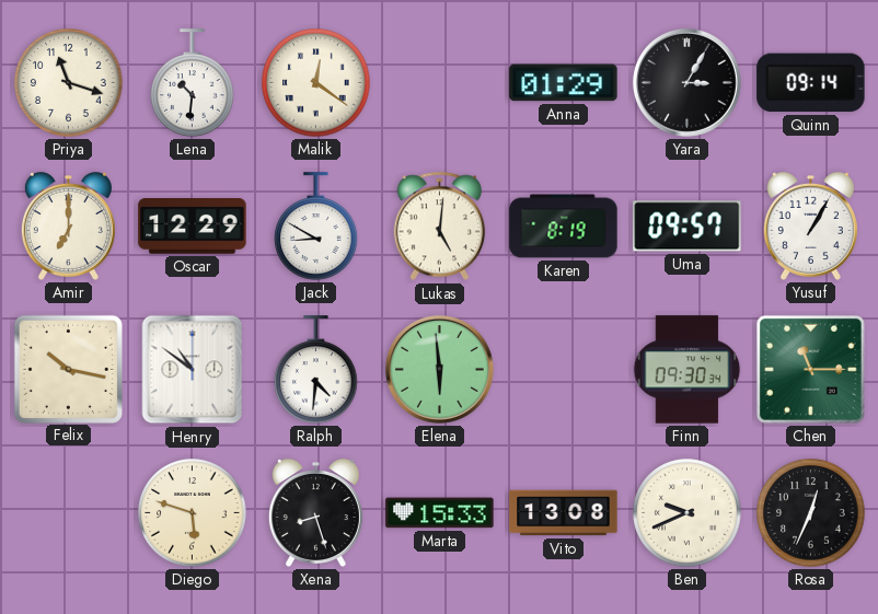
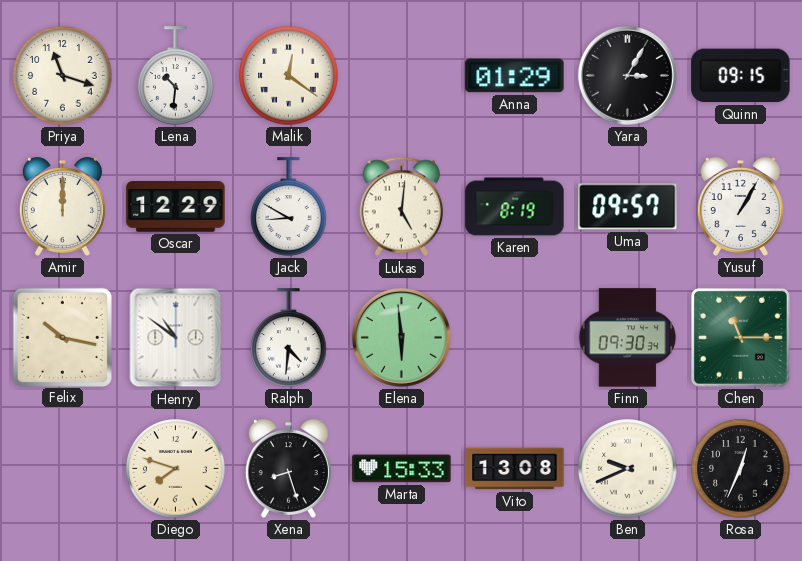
Quinn: 09:14 -> 09:15 (741, 76)
Amir: 7:00 -> 12:00 (62, 206)
Diego: 5:48 -> 7:48 (176, 469)
